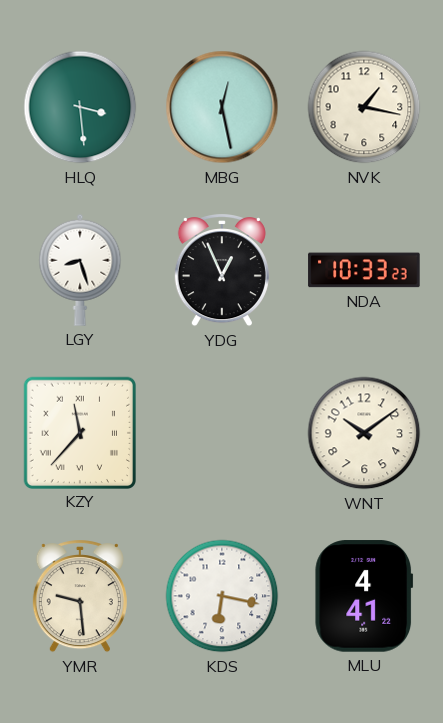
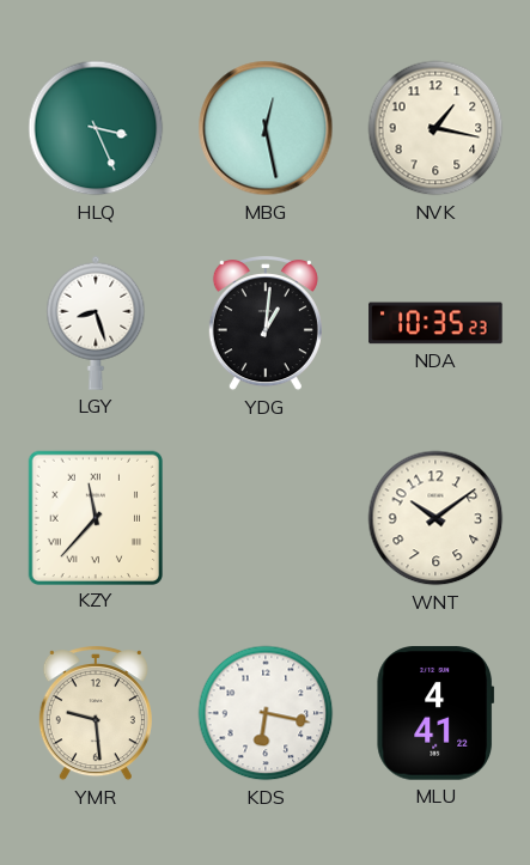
HLQ: 3:29 -> 3:26 (96, 128)
YDG: 12:56 -> 1:01 (266, 324)
NDA: 10:33 -> 10:35 (435, 323)
